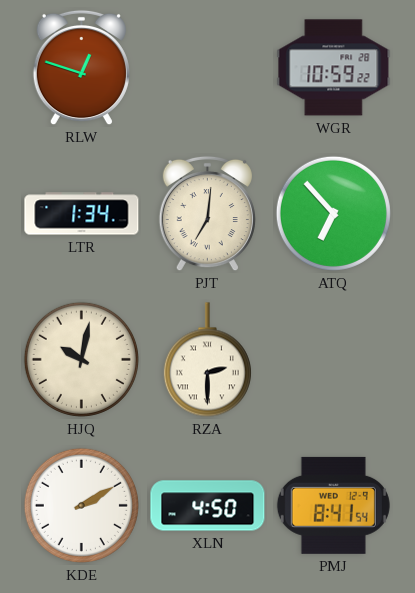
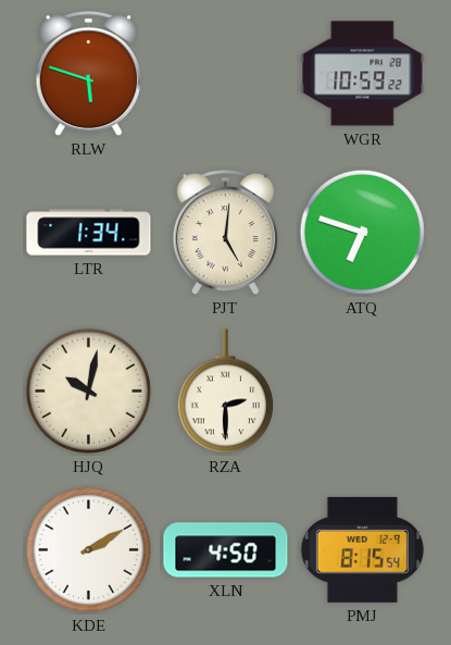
RLW: 12:48 -> 5:48 (88, 74)
PJT: 7:01 -> 5:01 (225, 233)
ATQ: 6:53 -> 6:48 (362, 232)
PMJ: 8:41 -> 8:15 (362, 549)
